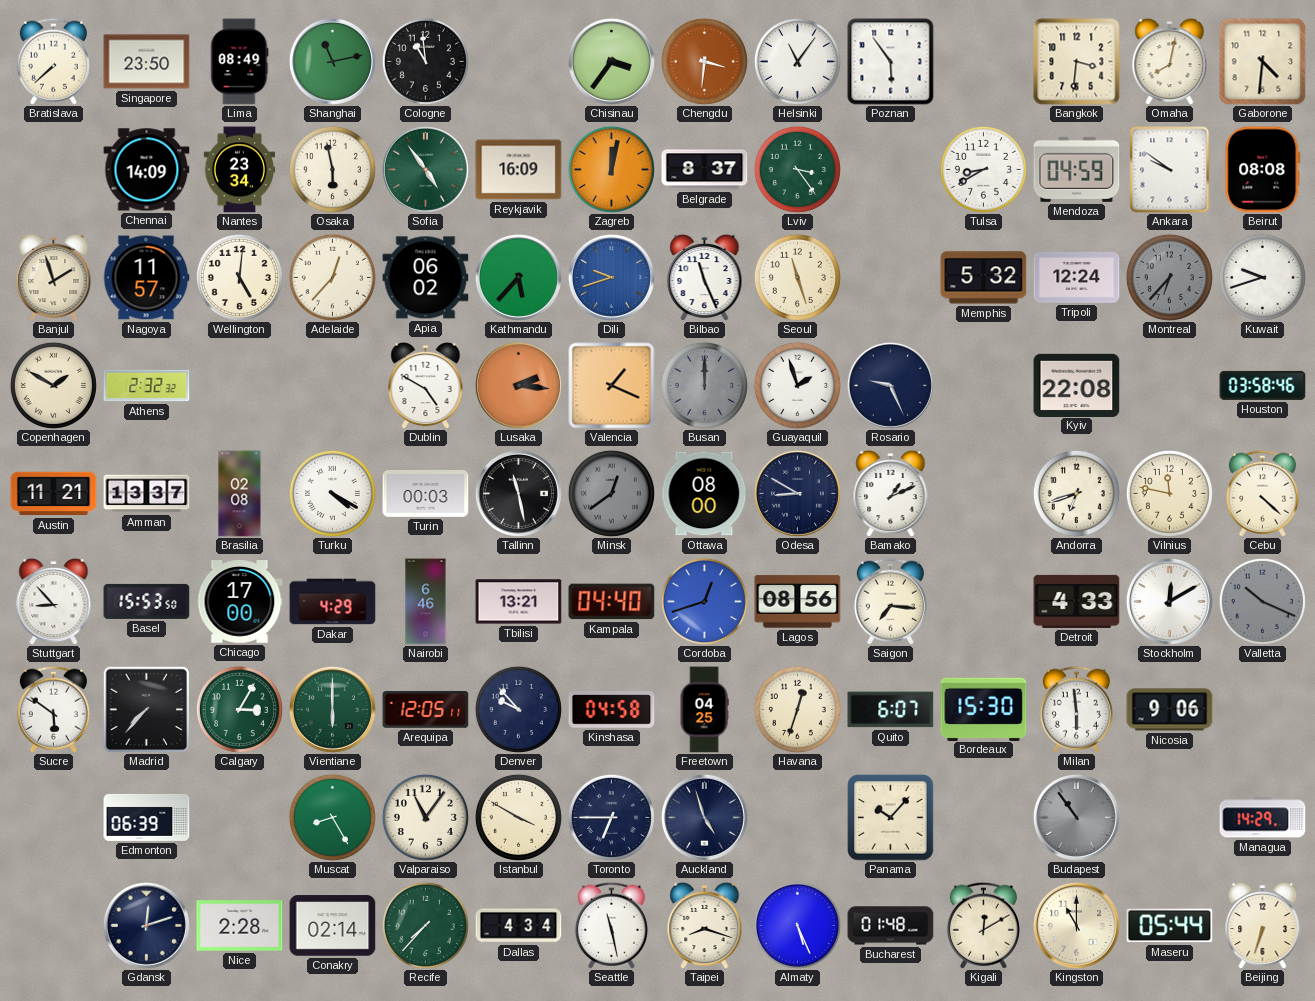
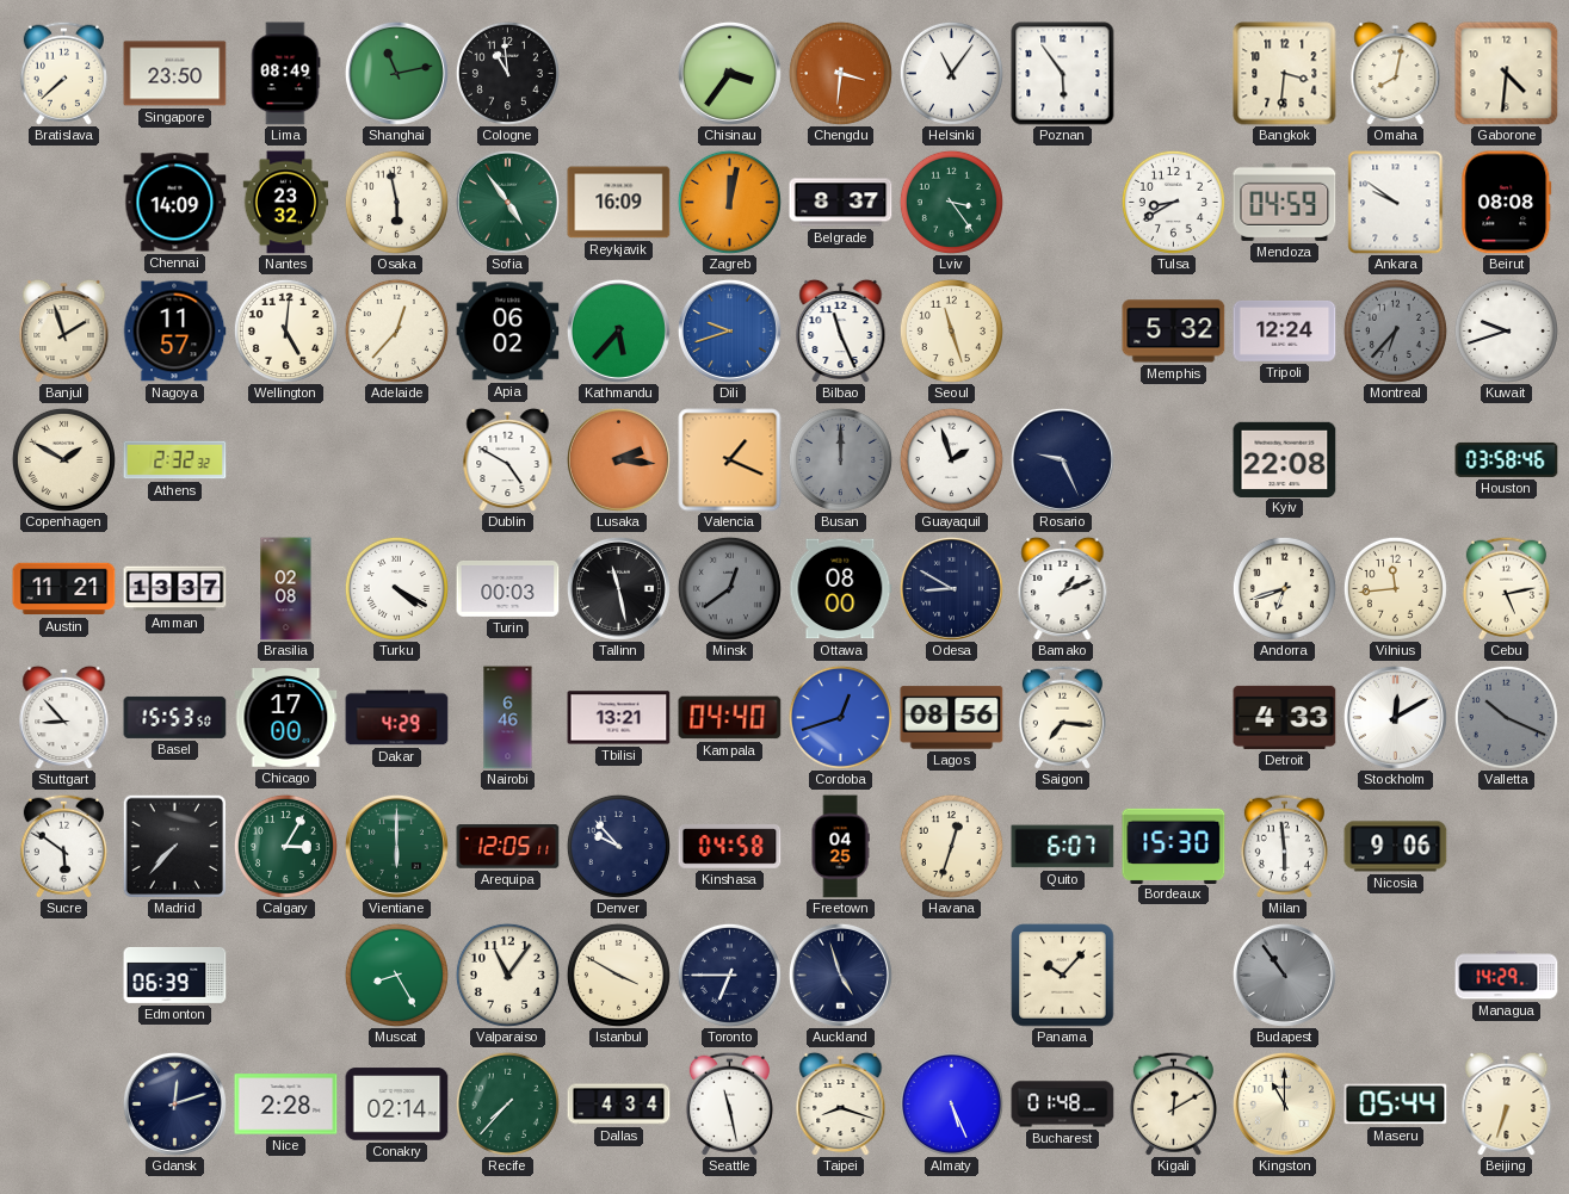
Nantes: 23:34 -> 23:32 (286, 203)
Vilnius: 11:47 -> 11:44 (1395, 588)
Cebu: 4:22 -> 5:13 (1506, 588)
